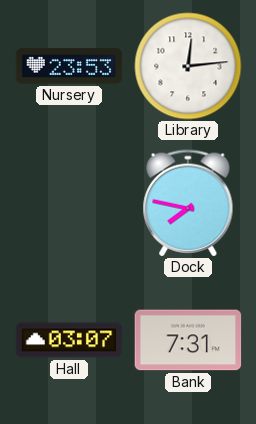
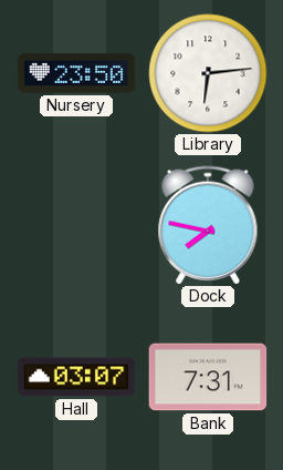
Nursery: 23:53 -> 23:50 (76, 73)
Library: 12:14 -> 6:14 (208, 73)
